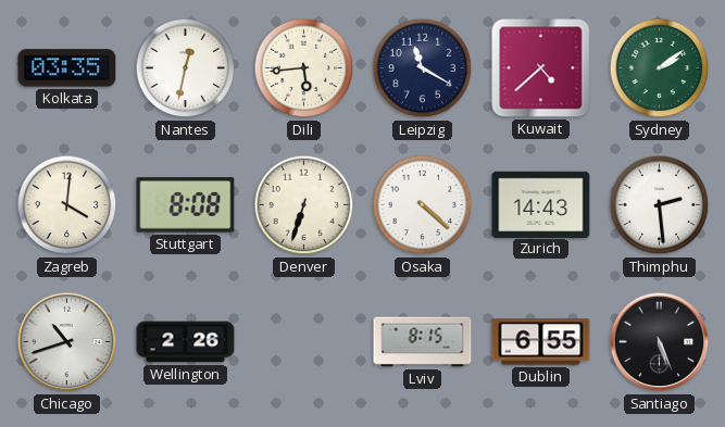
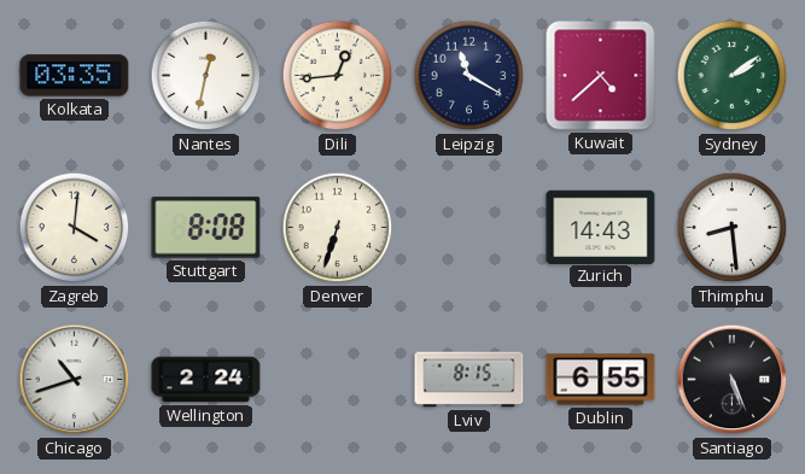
Dili: 5:44 -> 12:44 (338, 76)
Osaka: 4:22 -> none (423, 205)
Thimphu: 2:29 -> 8:29 (733, 228)
Wellington: 2:26 -> 2:24 (206, 380)
